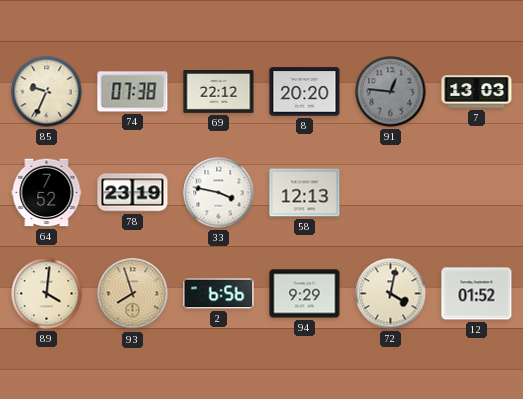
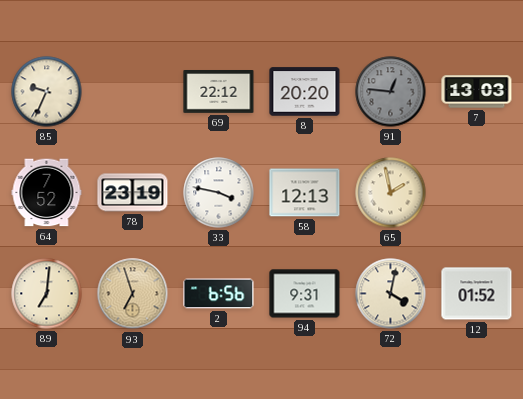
74: 07:38 -> none (133, 92)
65: none -> 1:58 (391, 193)
89: 4:01 -> 7:01 (47, 294)
93: 7:57 -> 6:57 (133, 294)
94: 9:29 -> 9:31 (305, 294)
